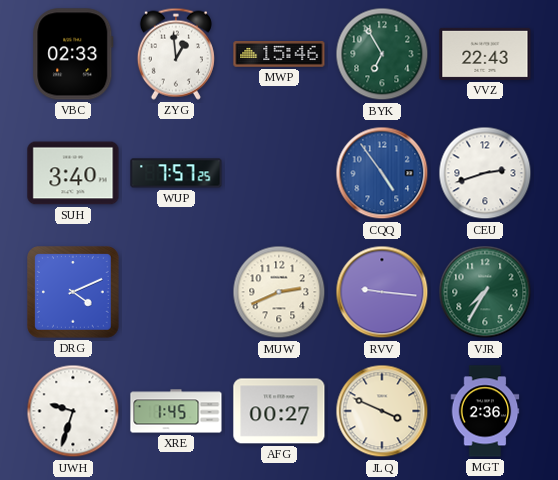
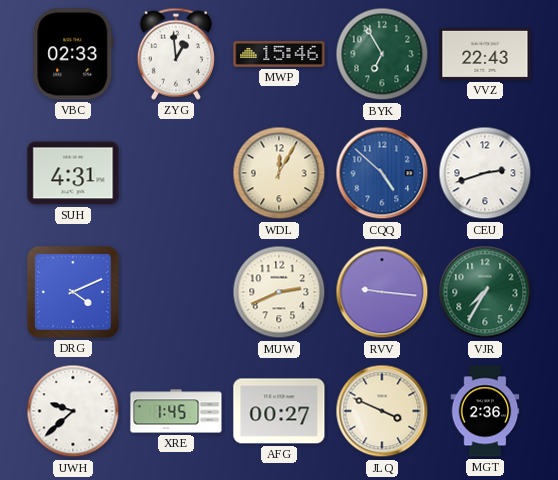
SUH: 3:40 -> 4:31 (73, 173)
WUP: 7:57 -> none (176, 173)
WDL: none -> 12:05 (279, 173)
CQQ: 4:54 -> 4:52 (382, 173)
UWH: 9:33 -> 9:38 (73, 411)
